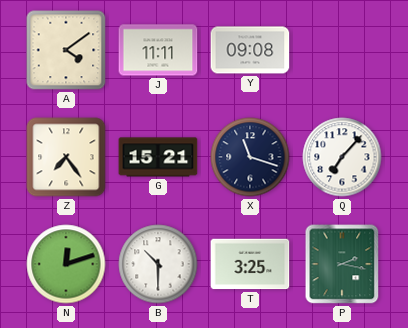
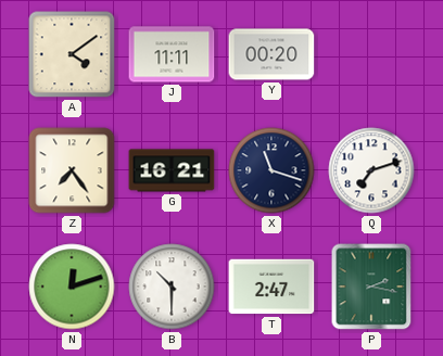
Y: 09:08 -> 00:20 (271, 54)
G: 15:21 -> 16:21 (172, 170)
Q: 7:07 -> 7:12 (371, 170)
T: 3:25 -> 2:47 (271, 287)
